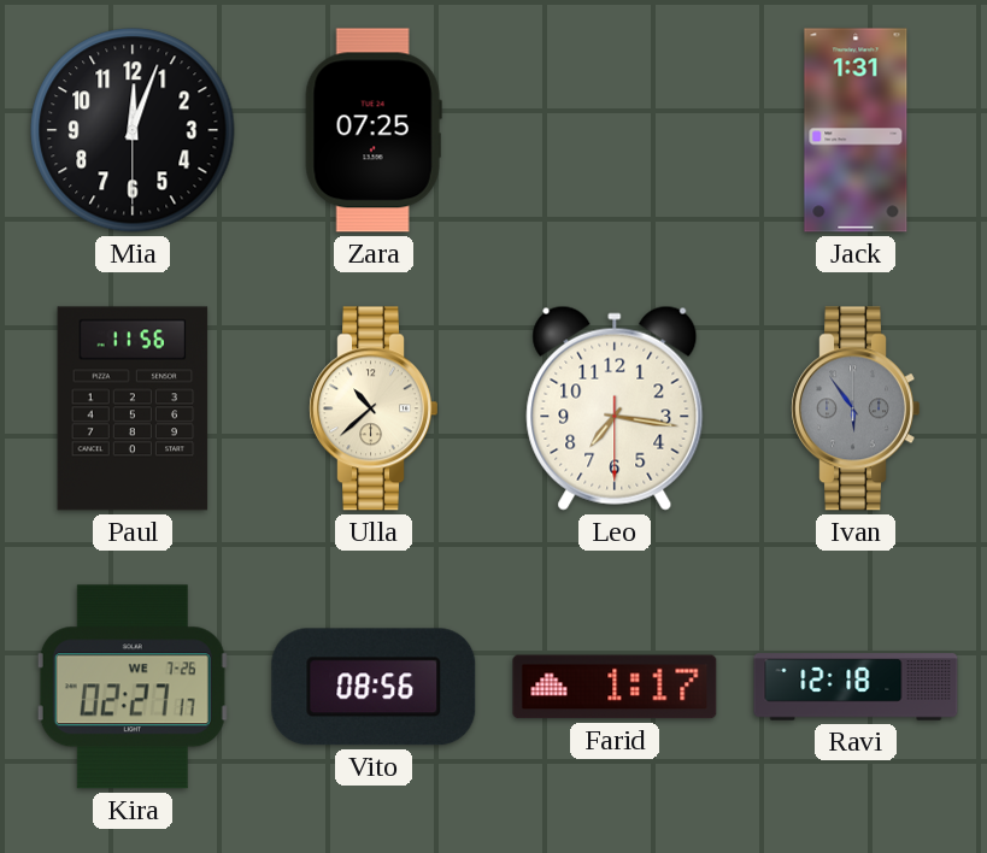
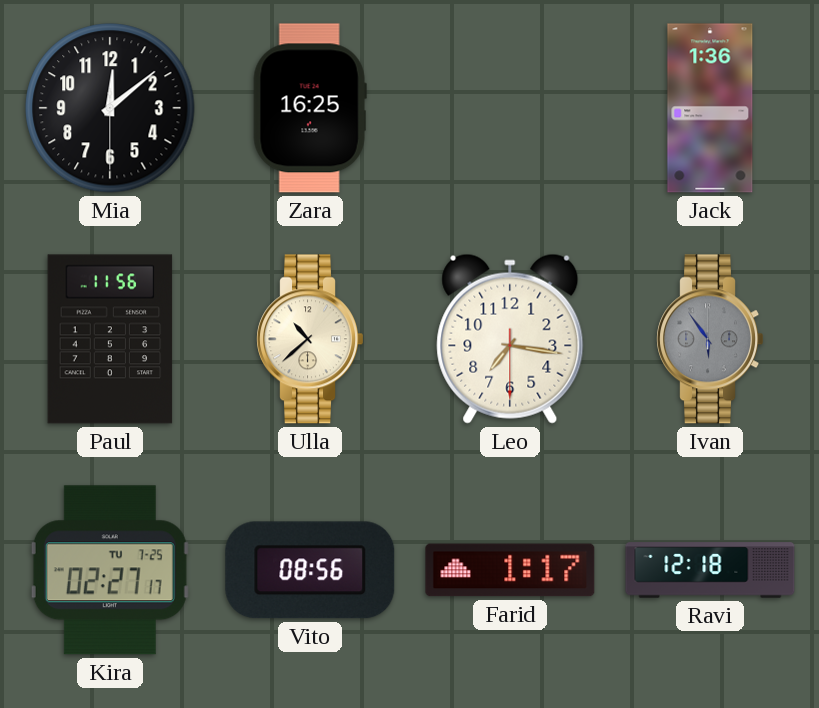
Mia: 12:03 -> 12:08 (110, 108)
Zara: 07:25 -> 16:25 (310, 108)
Jack: 1:31 -> 1:36 (710, 108)
Kira date: WE 7-26 -> TU 7-25 (110, 570)
